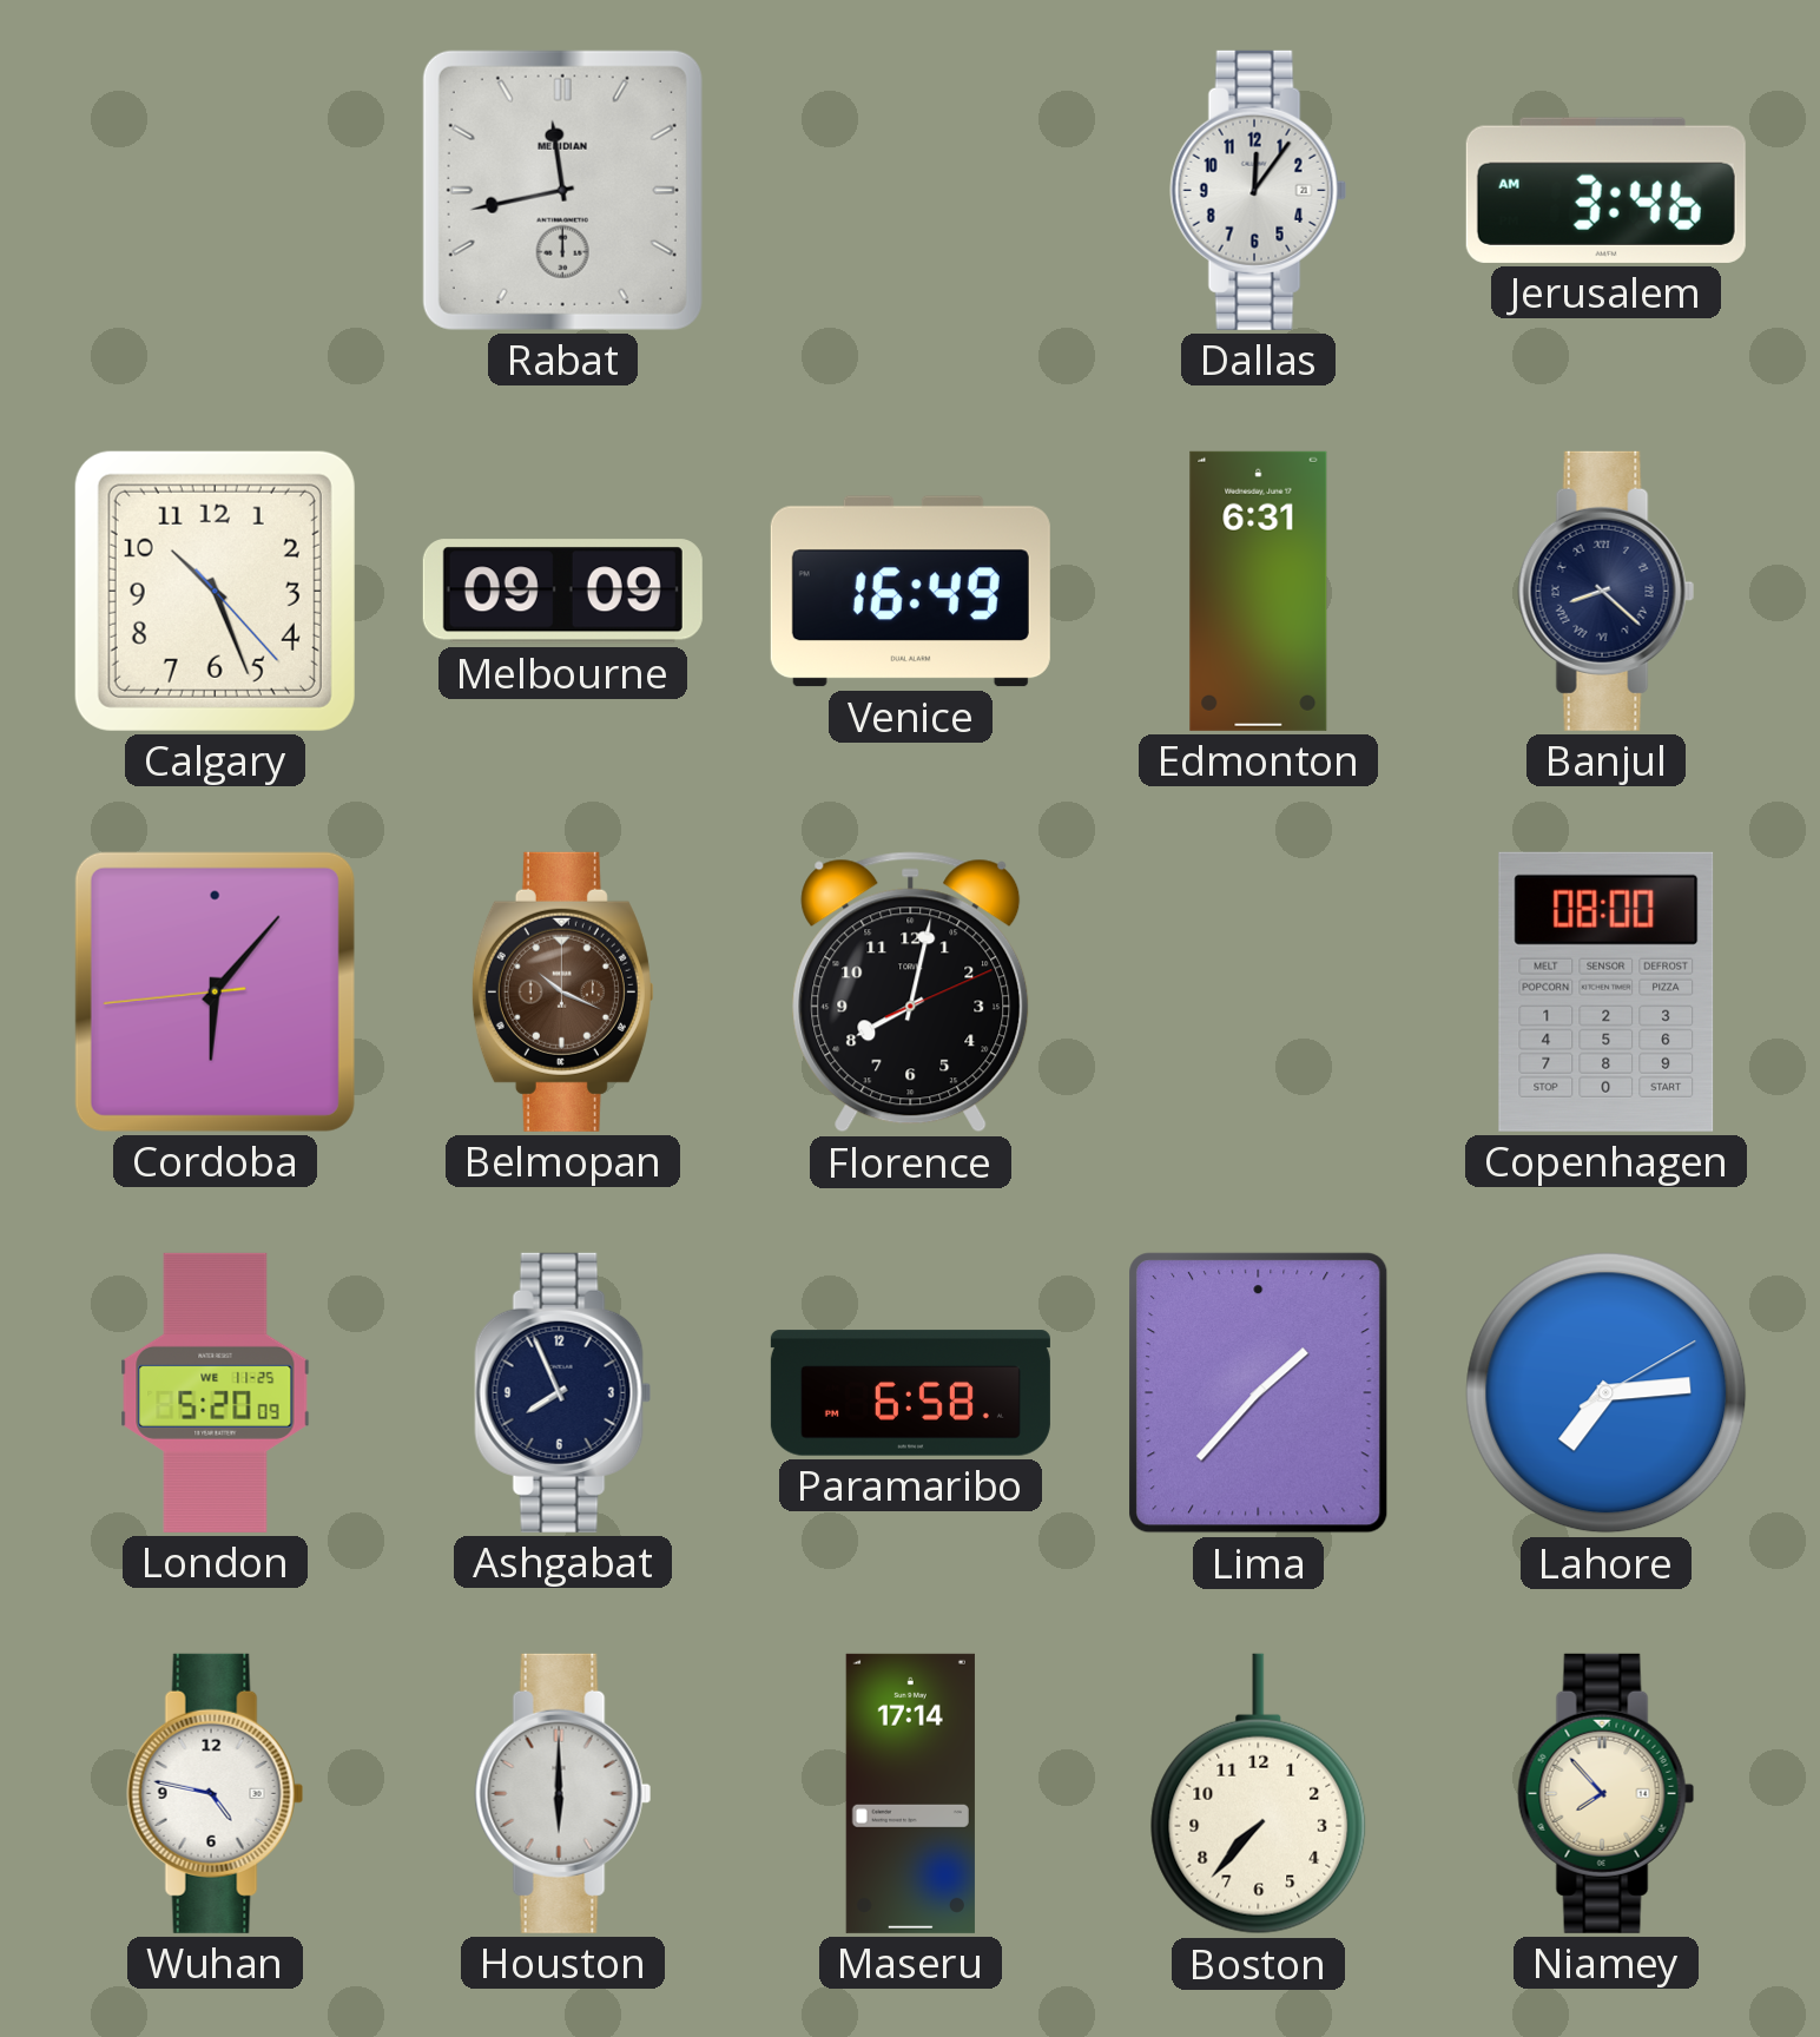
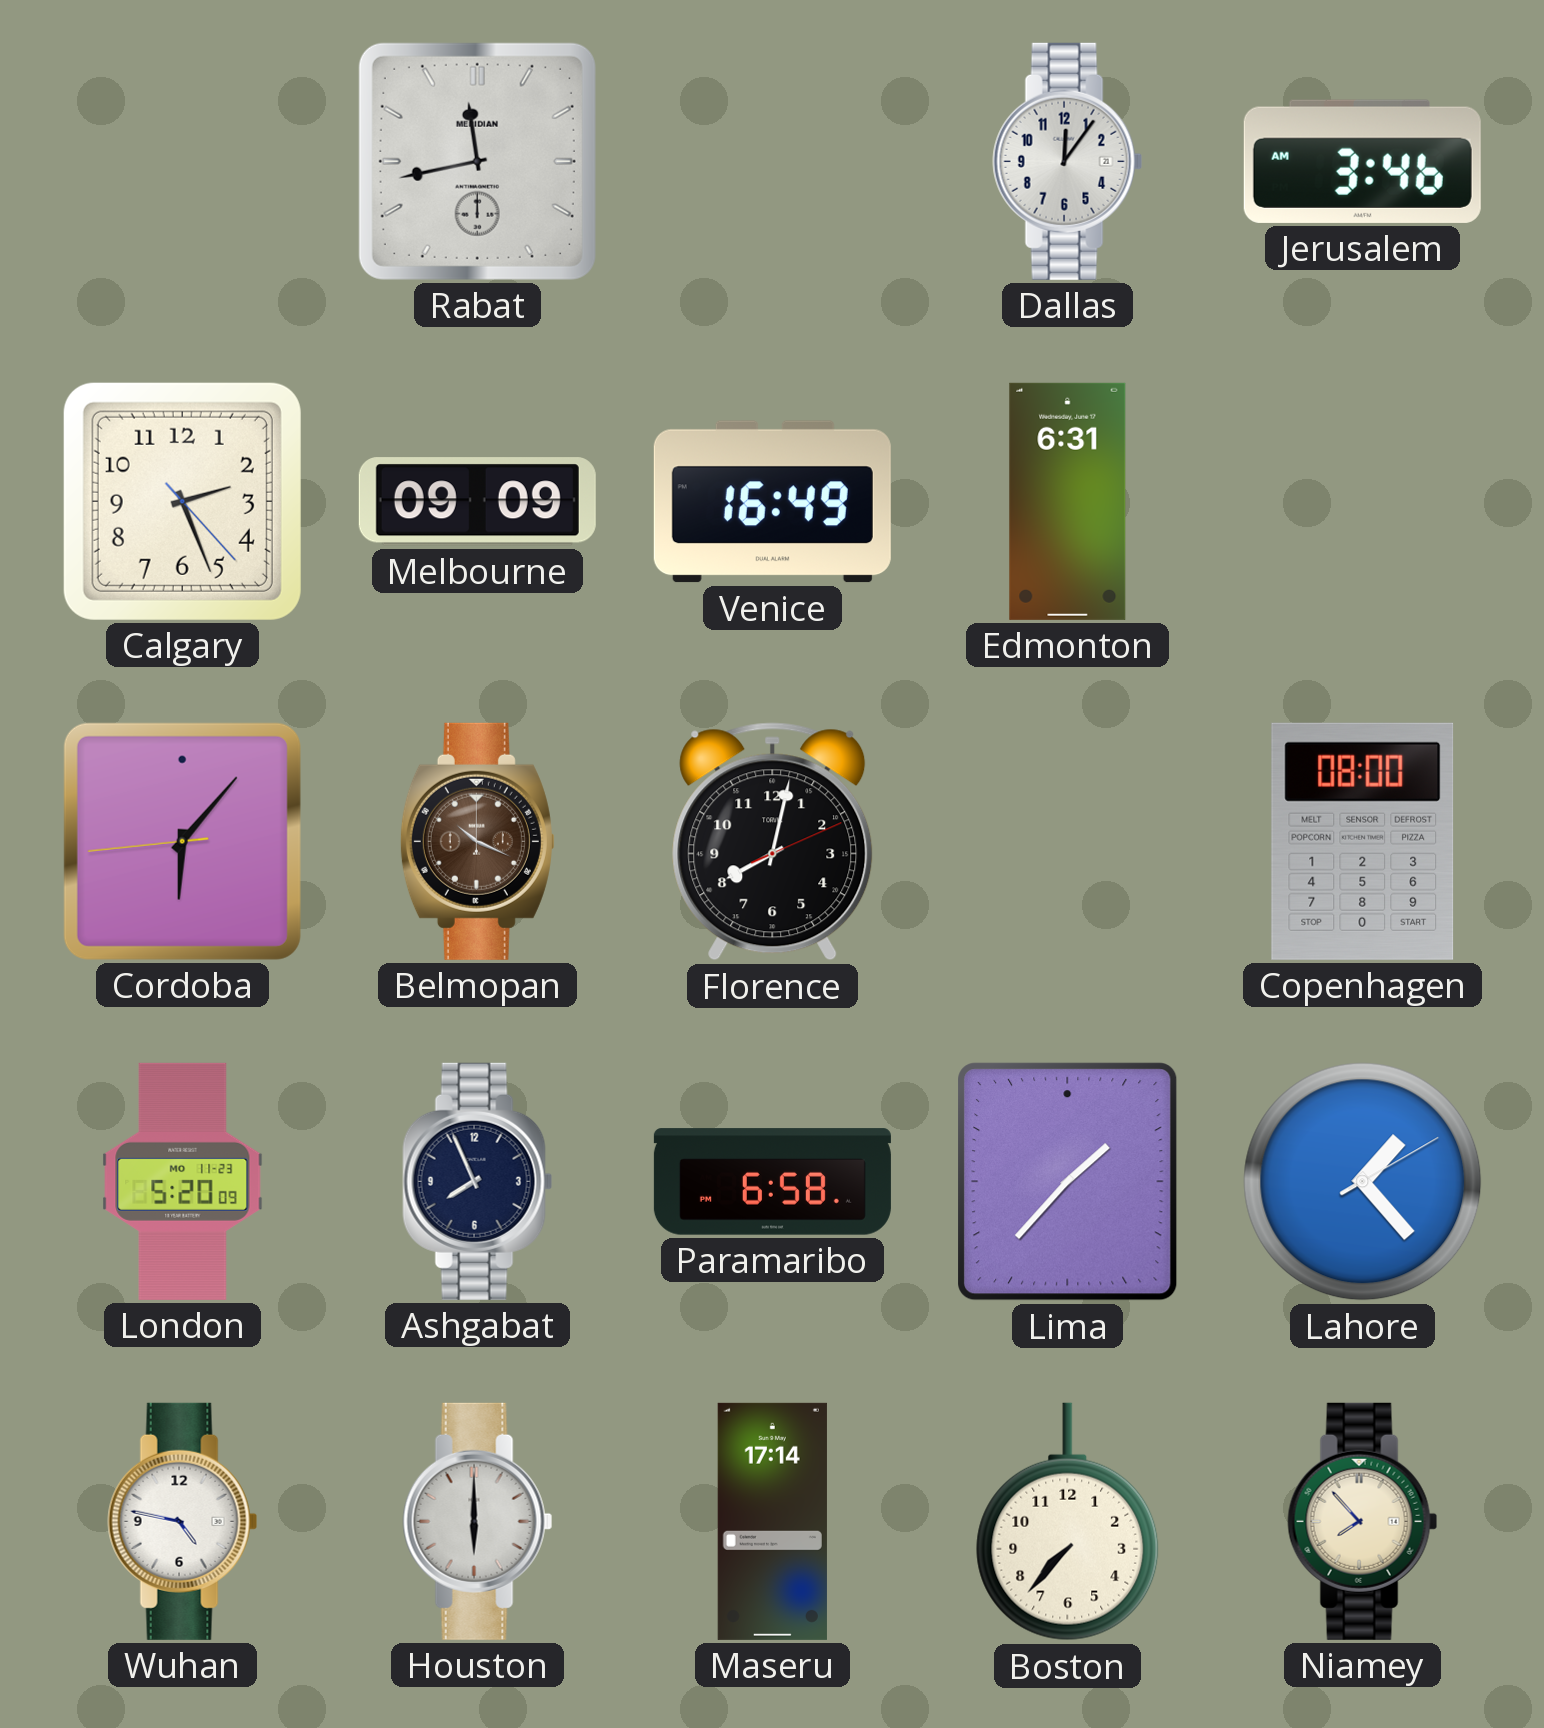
Calgary: 10:26 -> 2:26 (182, 501)
Banjul: 8:22 -> none (1607, 591)
London date: WE 11-25 -> MO 11-23 (183, 1181)
Lahore: 7:14 -> 1:23 (1363, 1182)
